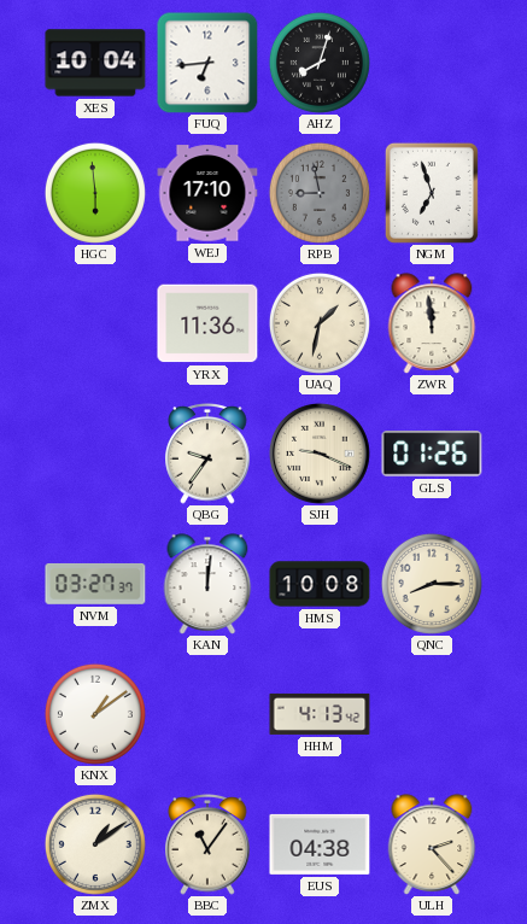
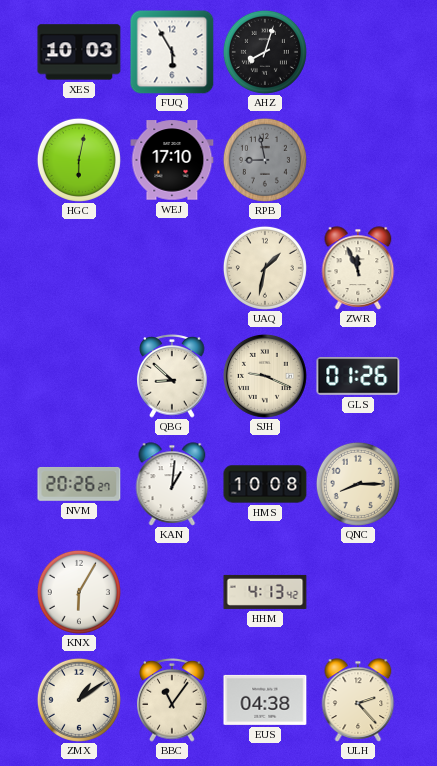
XES: 10:04 -> 10:03 (79, 52)
FUQ: 6:44 -> 5:55 (172, 52)
HGC: 5:59 -> 6:02 (79, 160)
NGM: 6:57 -> none (432, 193)
YRX: 11:36 -> none (207, 323)
ZWR: 11:59 -> 11:56 (358, 268)
QBG: 9:36 -> 8:52 (172, 377)
NVM: 03:27 -> 20:26 (79, 484)
KAN: 12:01 -> 1:01 (172, 484)
KNX: 1:09 -> 6:05 (79, 592)
